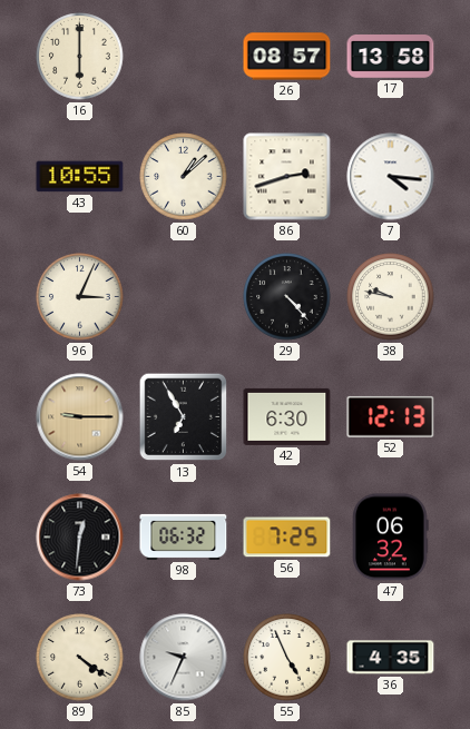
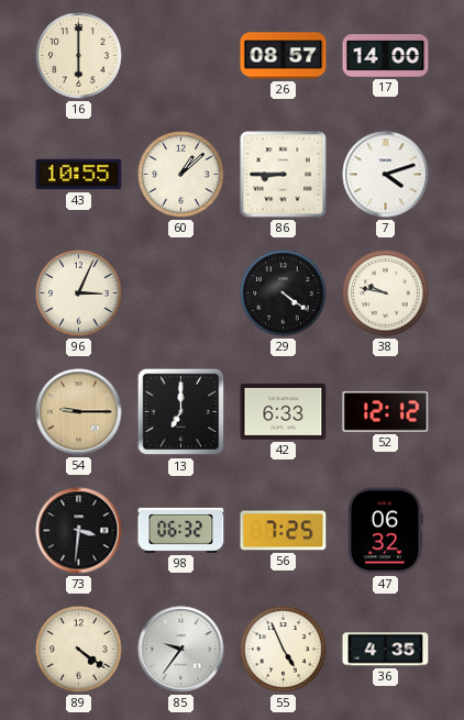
17: 13:58 -> 14:00 (386, 56)
86: 2:42 -> 8:45 (284, 175)
7: 4:16 -> 4:12 (386, 175)
29: 4:23 -> 4:21 (284, 293)
13: 6:55 -> 7:00 (181, 412)
42: 6:30 -> 6:33 (284, 411)
52: 12:13 -> 12:12 (386, 411)
73: 12:31 -> 3:31 (79, 531)
85: 9:34 -> 9:36 (181, 650)
